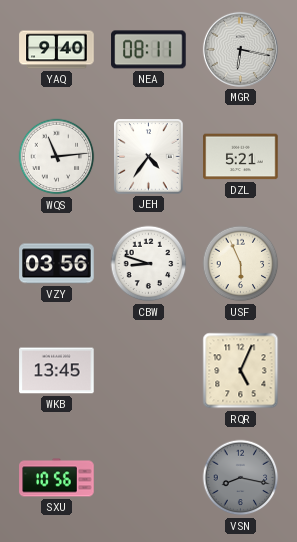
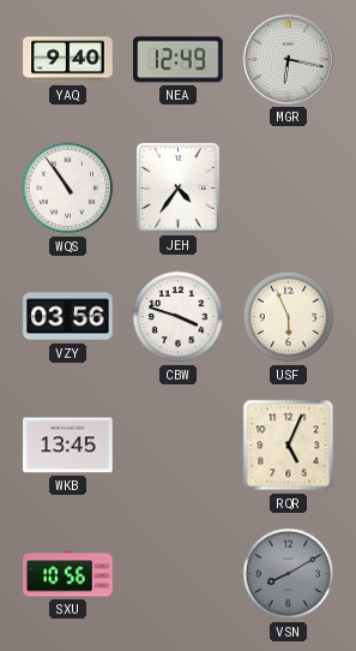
NEA: 08:11 -> 12:49 (179, 60)
WQS: 11:14 -> 10:54 (68, 189)
DZL: 5:21 -> none (241, 157)
CBW: 8:48 -> 3:48 (179, 317)
VSN: 8:17 -> 8:10 (289, 574)
